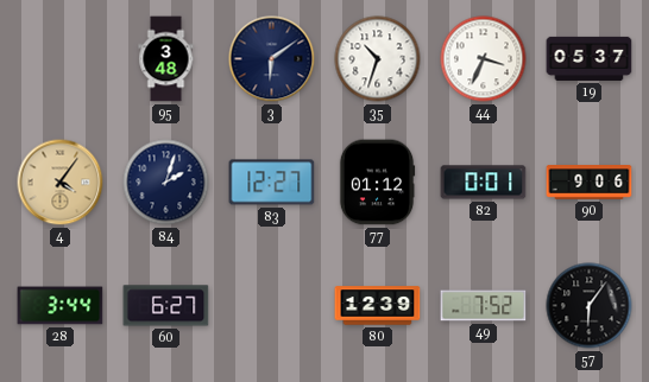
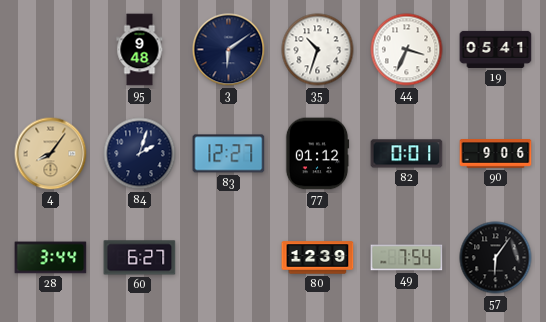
95: 3:48 -> 9:48 (140, 50)
19: 05:37 -> 05:41 (496, 49)
4: 4:06 -> 8:06 (51, 154)
49: 7:52 -> 7:54 (407, 258)
